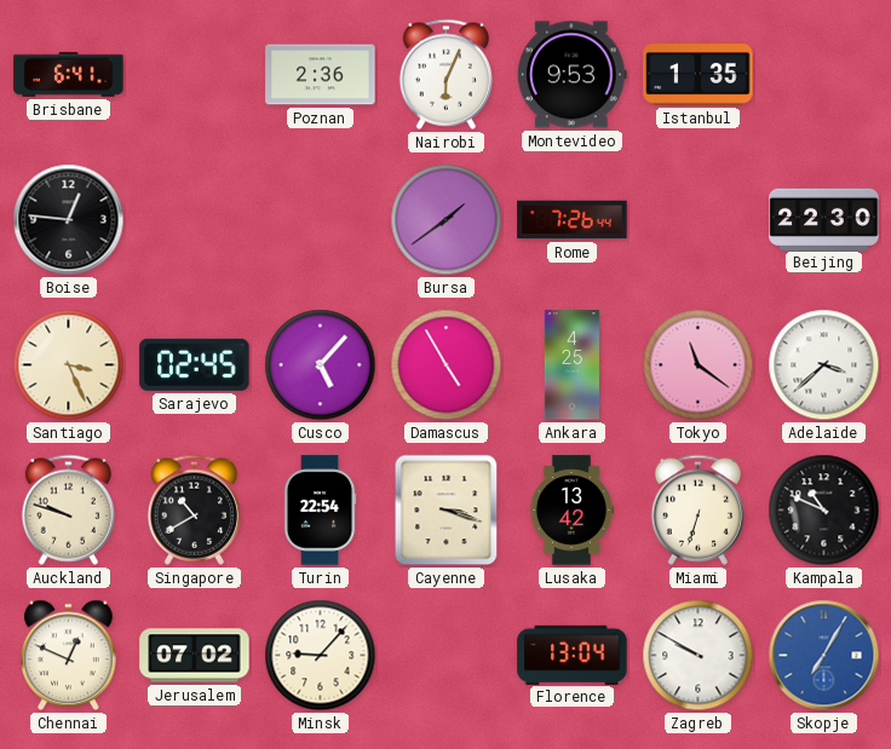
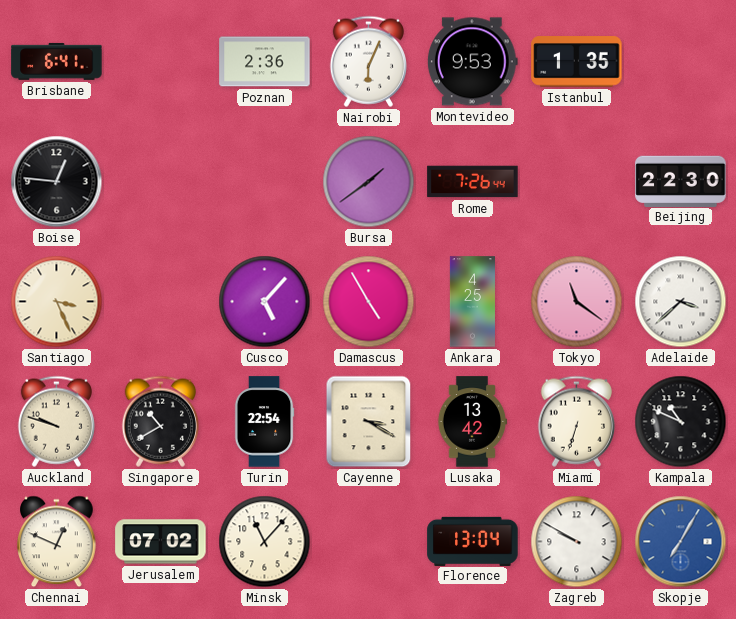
Sarajevo: 02:45 -> none (195, 364)
Cayenne: 3:18 -> 3:20 (369, 422)
Minsk: 9:07 -> 11:07 (265, 542)
